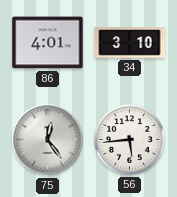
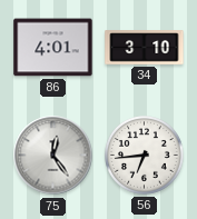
56: 5:44 -> 6:44 (145, 156)
